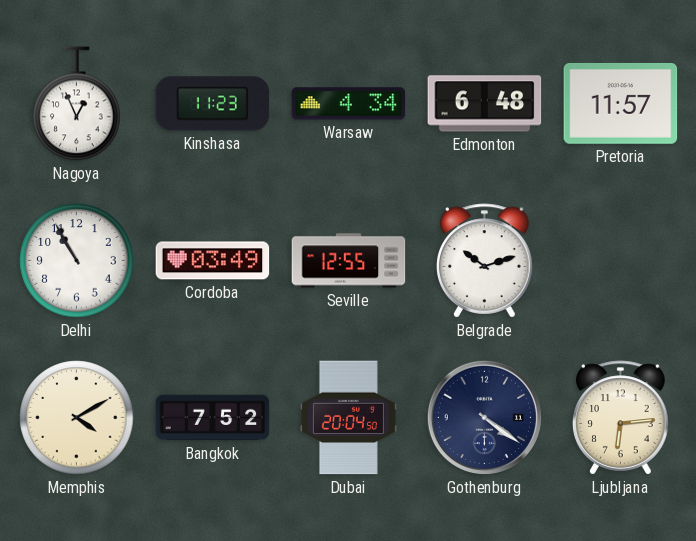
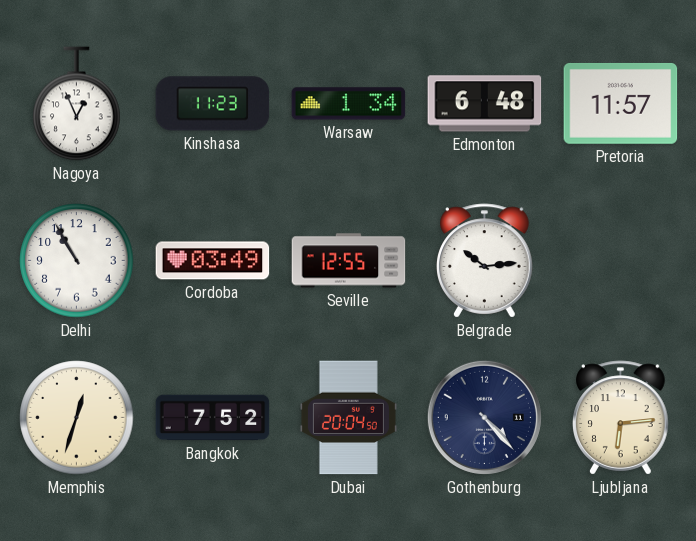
Warsaw: 4:34 -> 1:34 (349, 104)
Belgrade: 10:12 -> 10:14 (485, 261)
Memphis: 4:10 -> 12:33 (77, 418)
Gothenburg: 4:21 -> 4:23 (484, 417)
